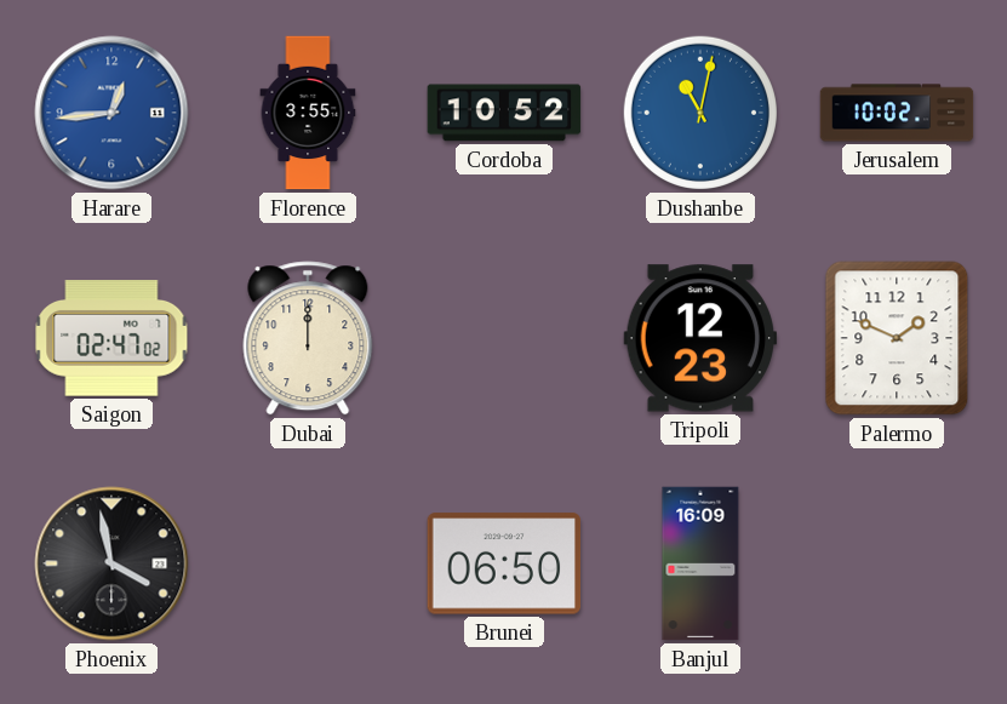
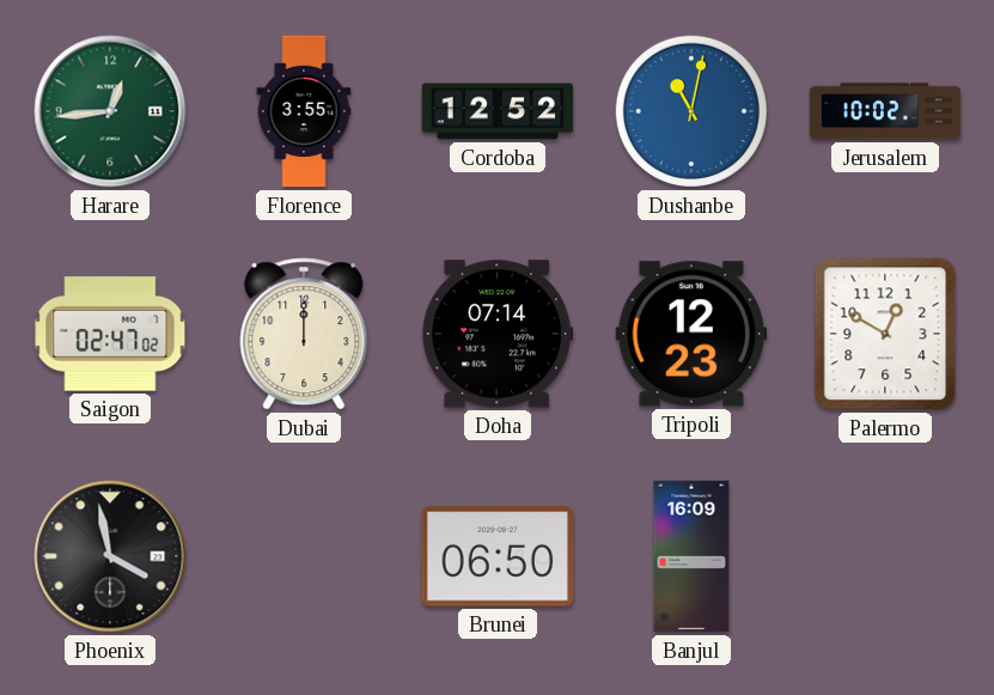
Harare dial: blue -> green (110, 111)
Cordoba: 10:52 -> 12:52 (498, 111)
Doha: none -> 07:14 (498, 334)
Palermo: 1:49 -> 12:50 (885, 334)
